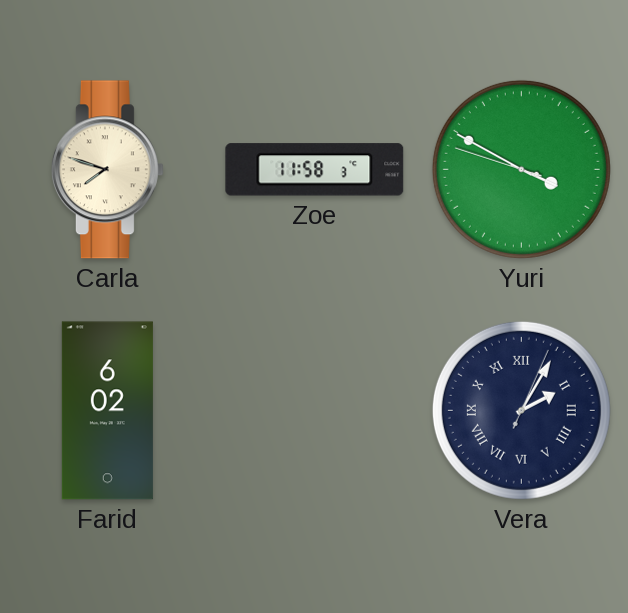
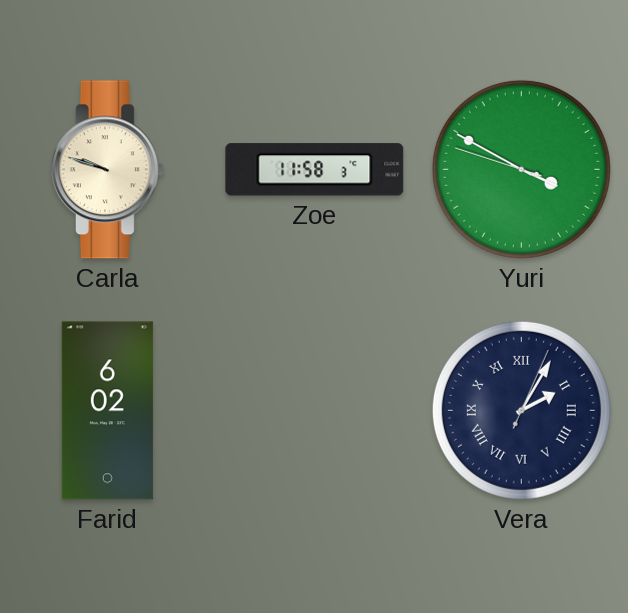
Carla: 7:48 -> 9:48 (107, 170)
